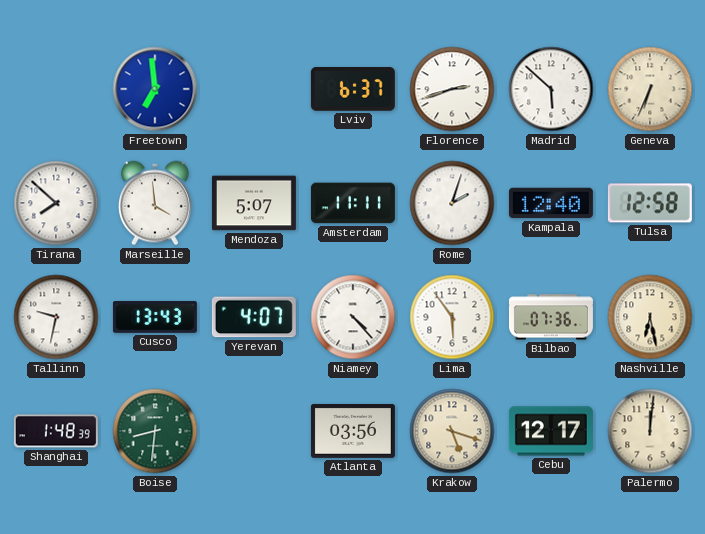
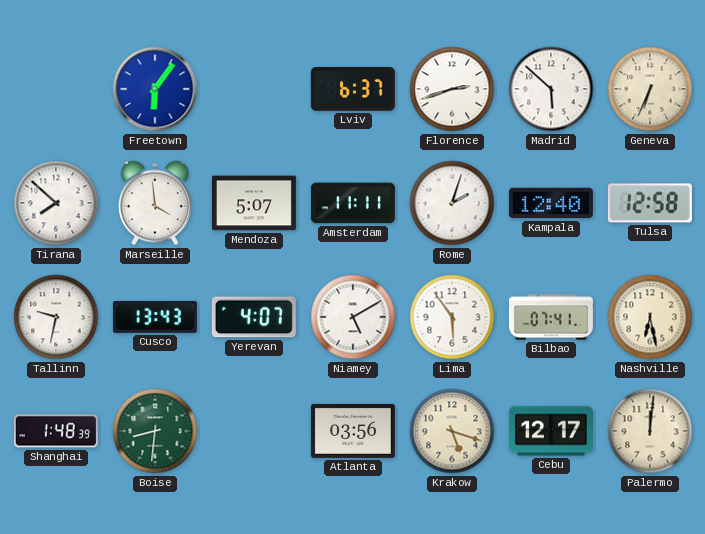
Freetown: 6:59 -> 6:06 (155, 89)
Niamey: 4:23 -> 5:10 (353, 317)
Bilbao: 07:36 -> 07:41 (551, 317)
